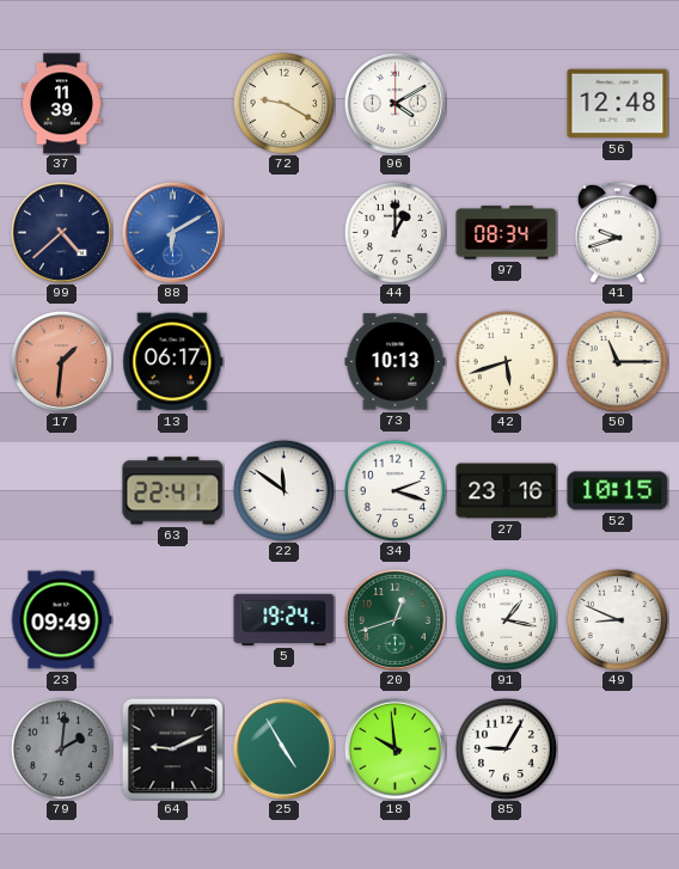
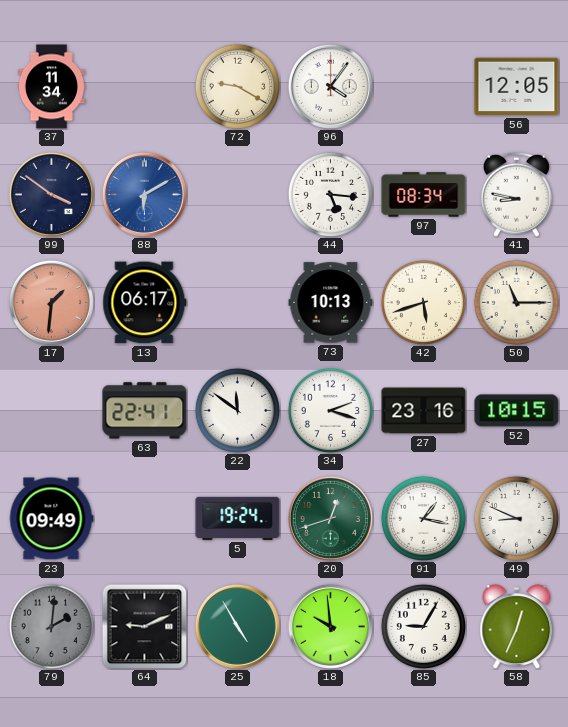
37: 11:39 -> 11:34 (51, 87)
96: 4:10 -> 4:06 (330, 86)
56: 12:48 -> 12:05 (517, 87)
99: 4:38 -> 3:51 (51, 194)
44: 1:00 -> 5:16 (330, 194)
41: 9:42 -> 8:47 (516, 194)
58: none -> 12:34 (517, 626)
